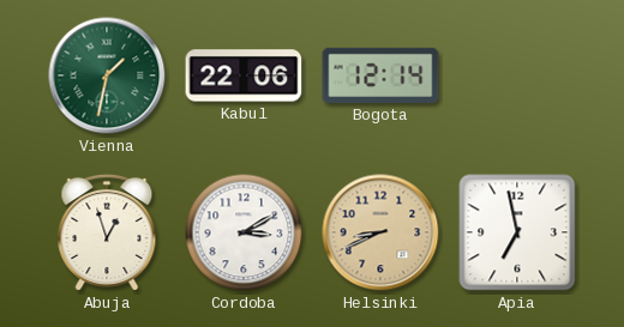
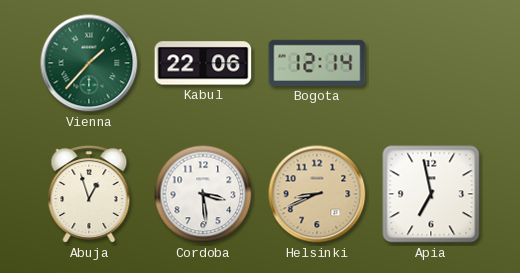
Vienna: 1:32 -> 1:37 (89, 63)
Cordoba: 3:10 -> 3:29 (203, 194)
